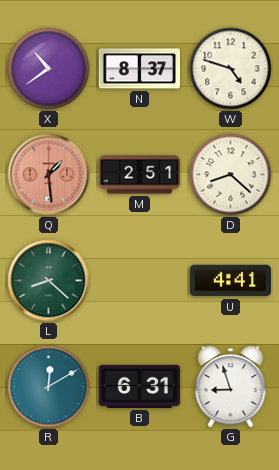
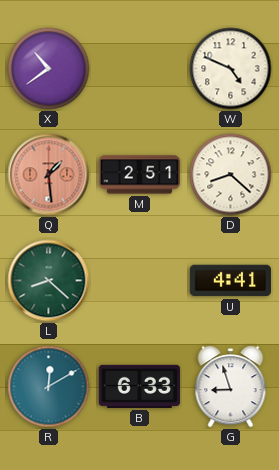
N: 8:37 -> none (139, 69)
W: 4:48 -> 4:49 (231, 69)
B: 6:31 -> 6:33 (139, 386)
